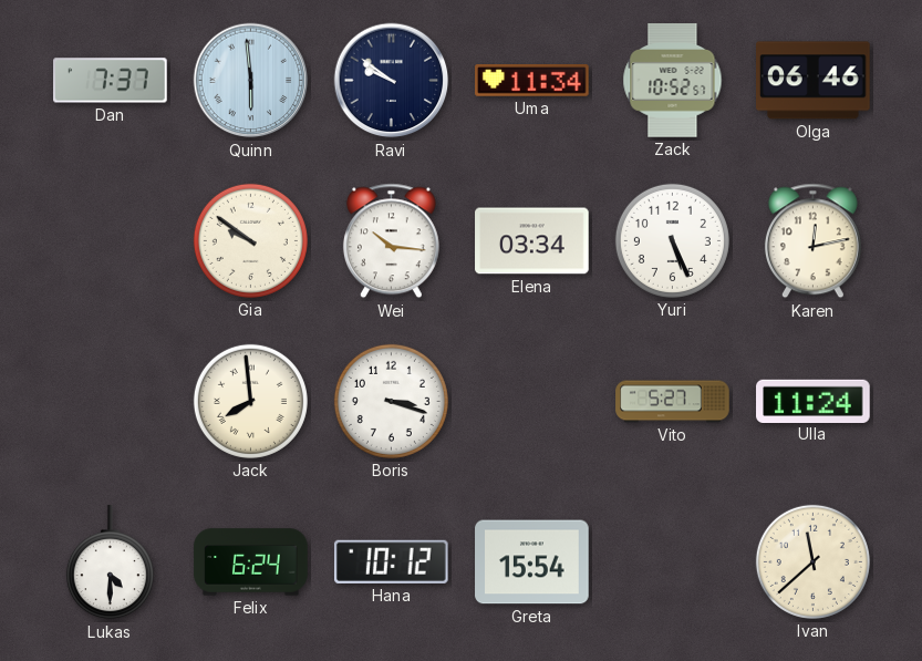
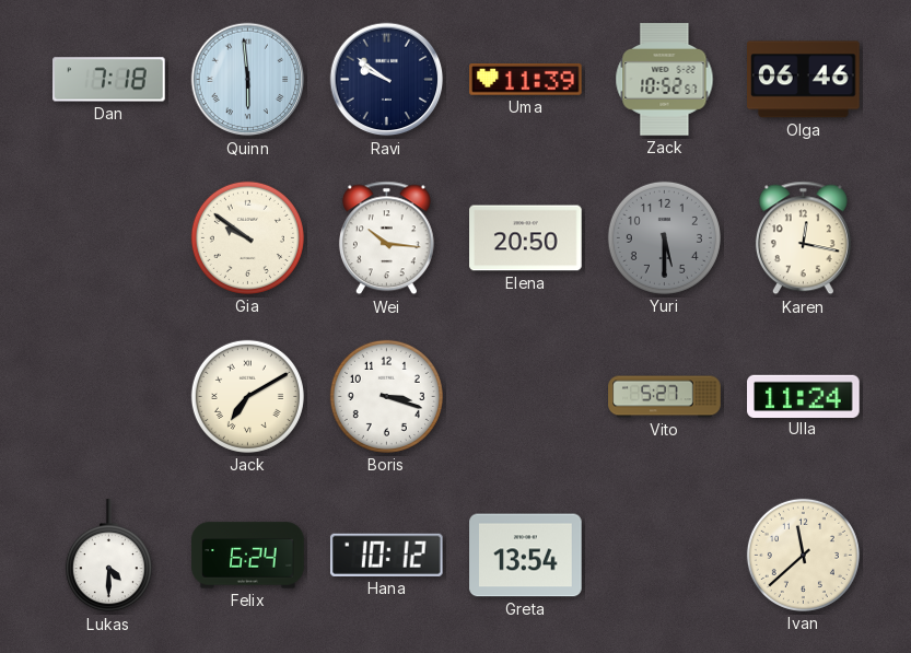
Dan: 7:37 -> 7:18 (109, 80)
Uma: 11:34 -> 11:39 (526, 80)
Elena: 03:34 -> 20:50 (526, 238)
Yuri: 5:26 -> 5:30 (664, 237)
Yuri dial: white -> grey (664, 237)
Karen: 12:13 -> 12:17 (803, 238)
Jack: 7:59 -> 7:10 (247, 396)
Greta: 15:54 -> 13:54 (526, 556)
